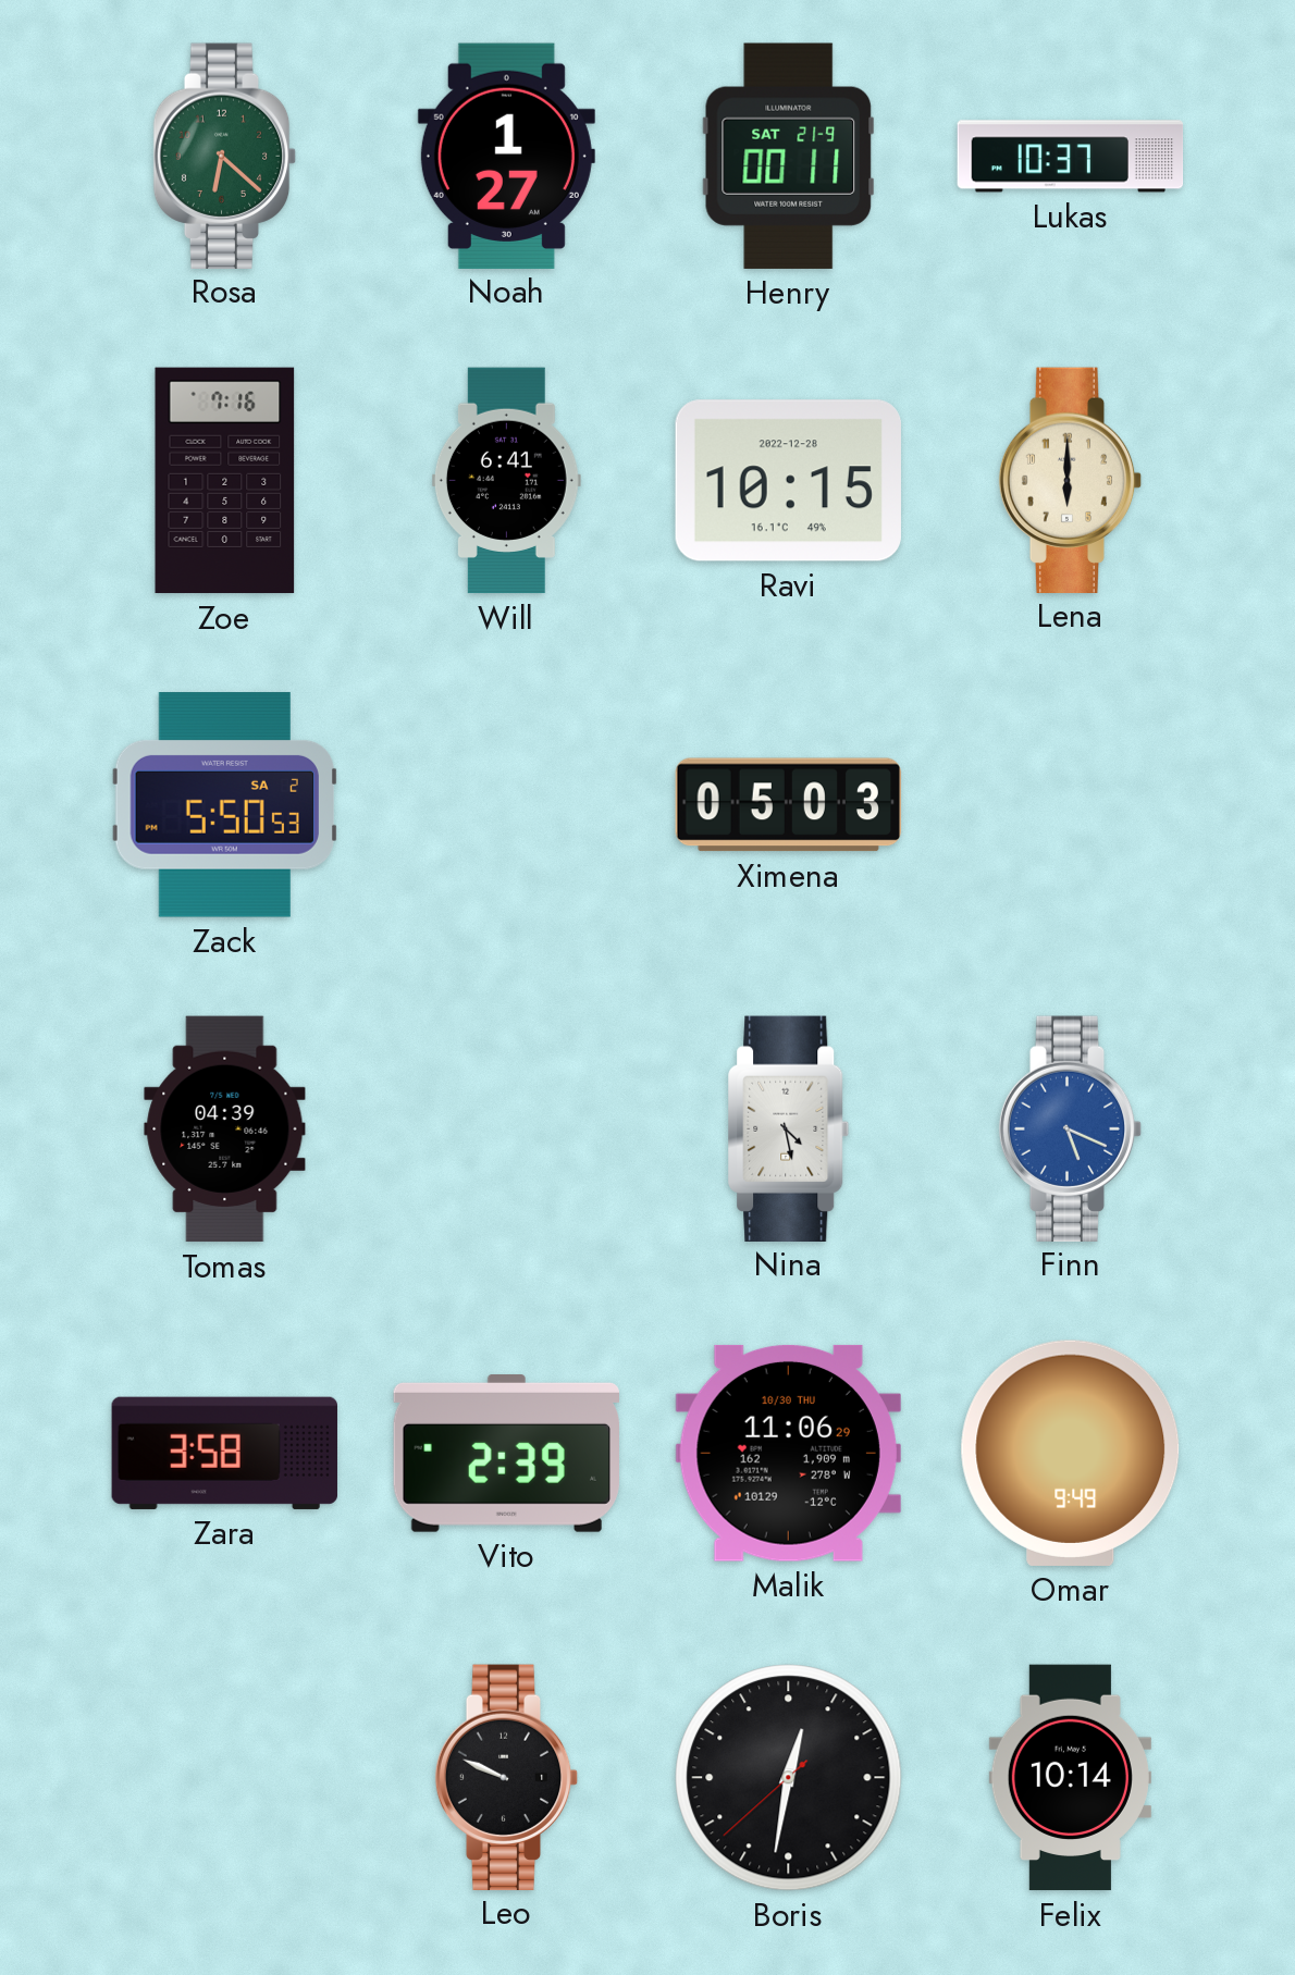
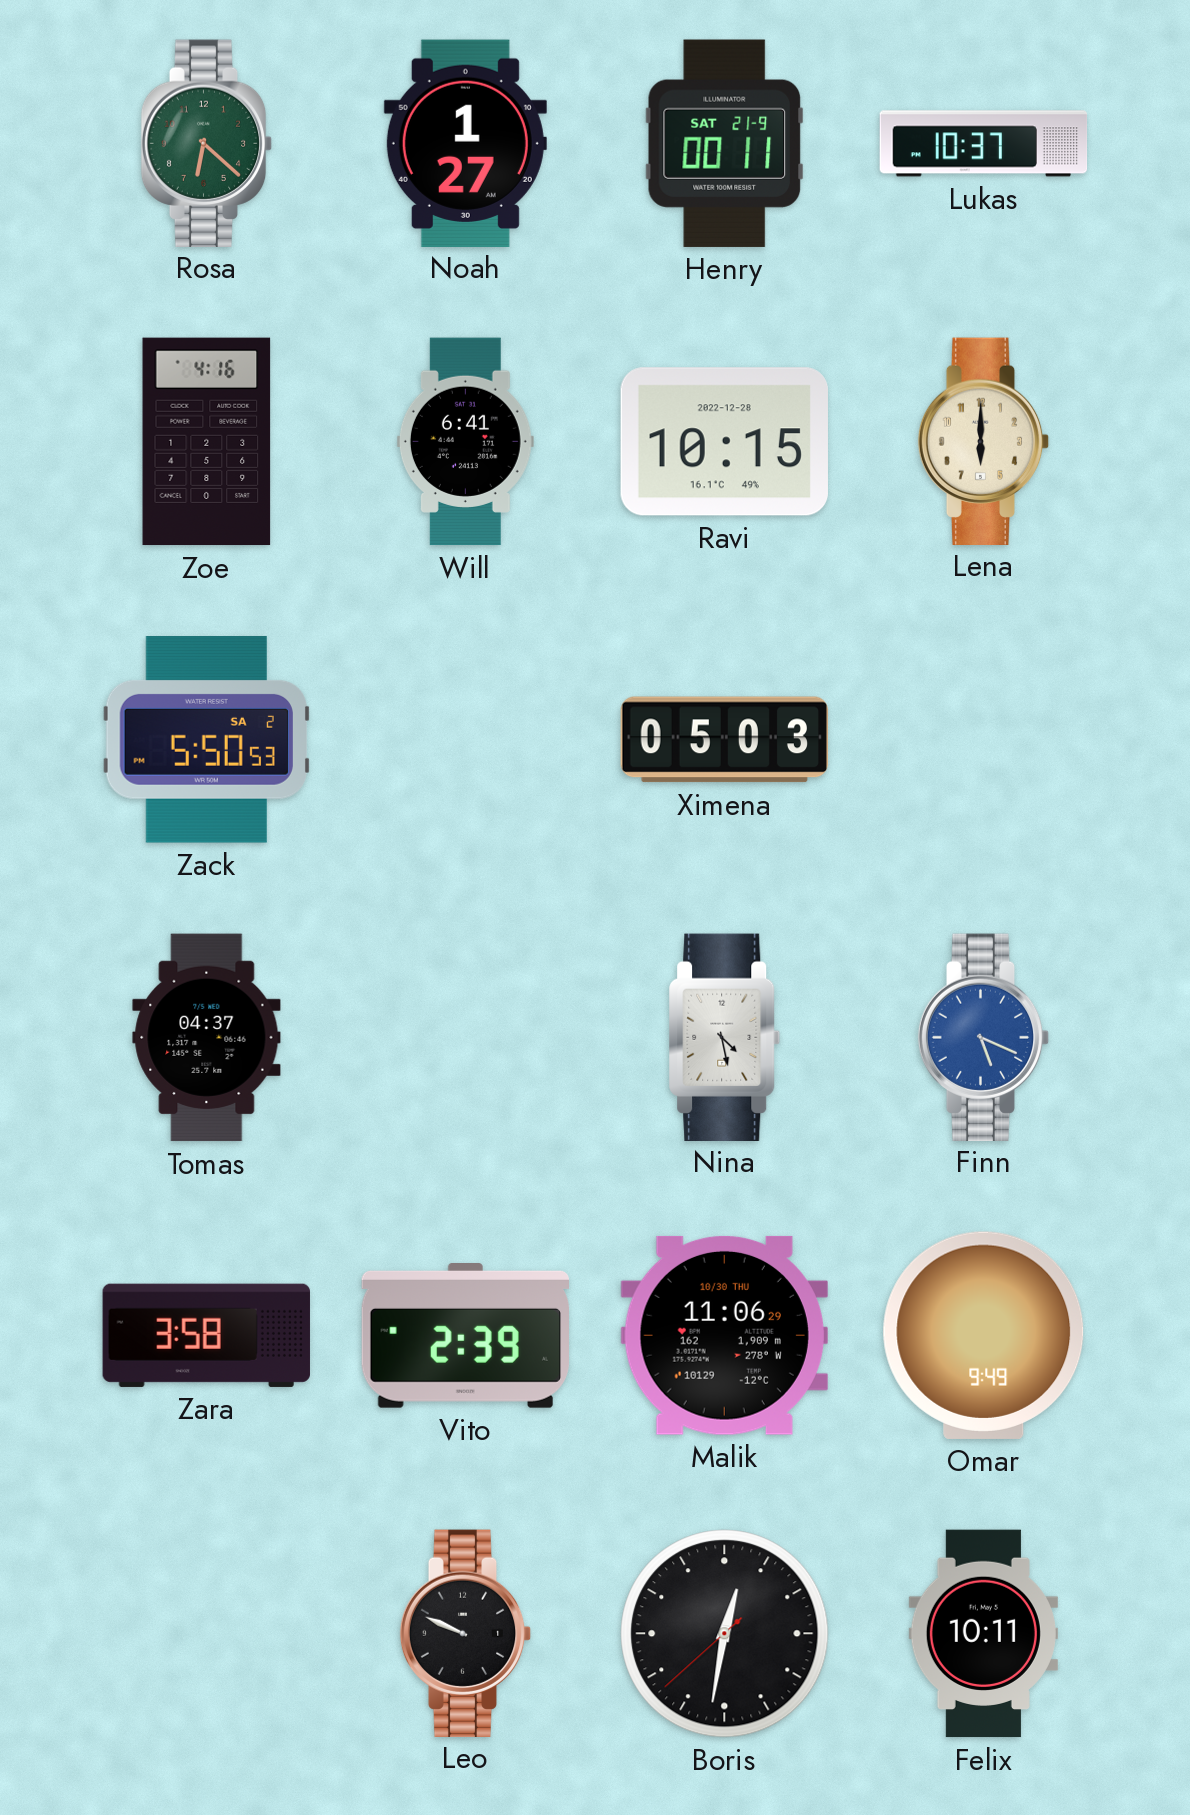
Zoe: 7:16 -> 4:16 (207, 442)
Tomas: 04:39 -> 04:37 (207, 1038)
Felix: 10:14 -> 10:11 (983, 1634)
